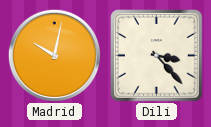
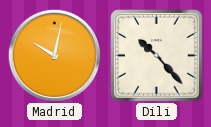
Dili: 3:23 -> 10:23 (157, 56)
